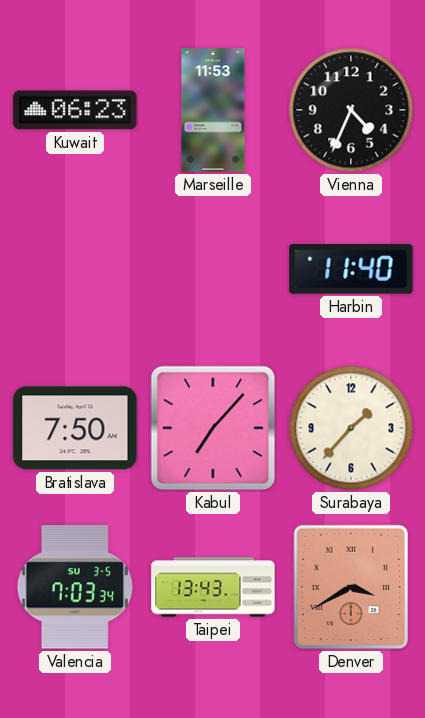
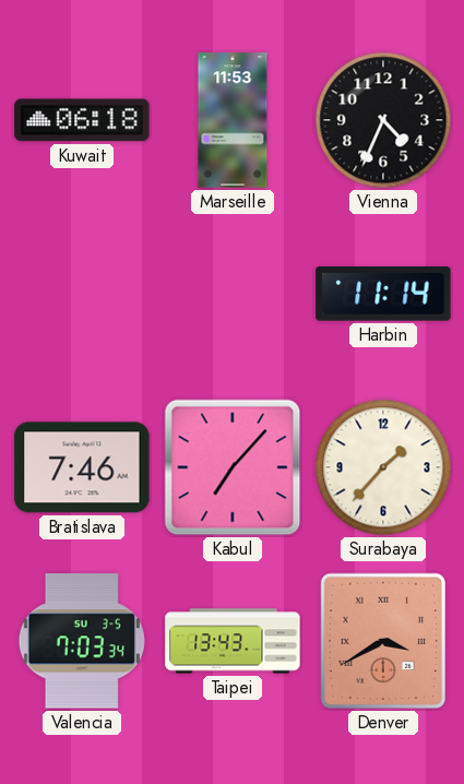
Kuwait: 06:23 -> 06:18 (82, 120)
Harbin: 11:40 -> 11:14 (383, 294)
Bratislava: 7:50 -> 7:46 (82, 467)
